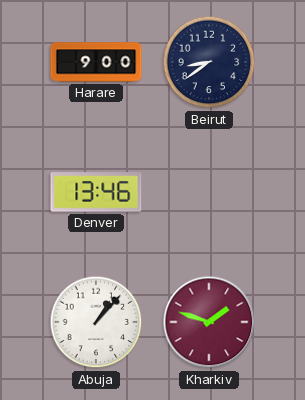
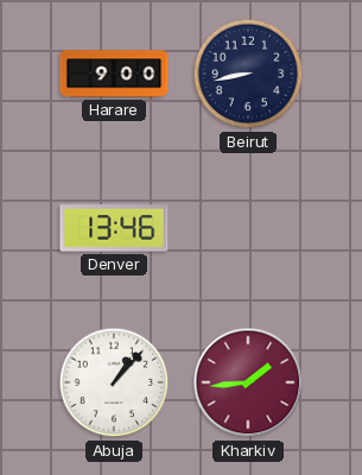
Beirut: 8:39 -> 8:43 (248, 74)
Kharkiv: 1:48 -> 1:44 (248, 382)
